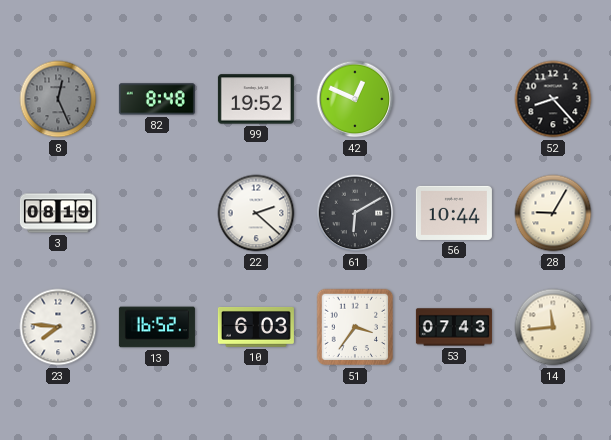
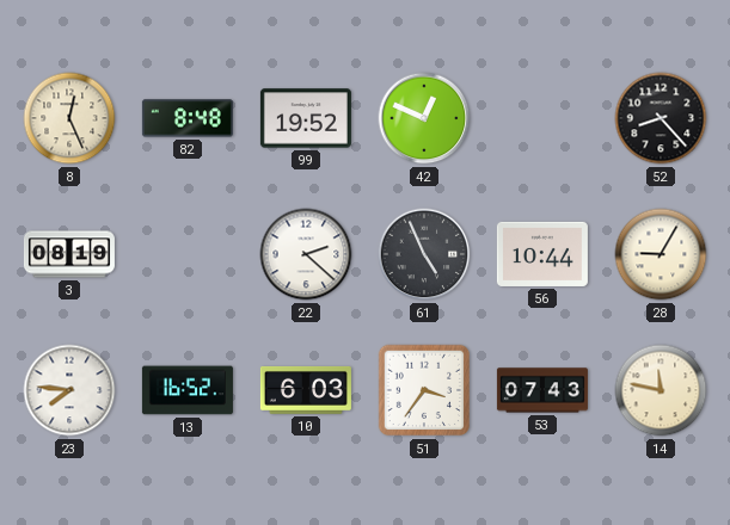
8 dial: grey -> cream (69, 118)
61: 6:10 -> 4:56 (424, 254)
14: 11:44 -> 11:47 (661, 390)
